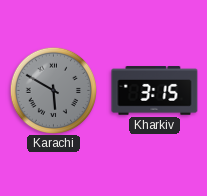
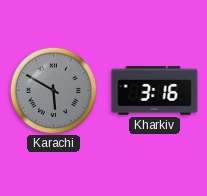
Kharkiv: 3:15 -> 3:16 (155, 91)
